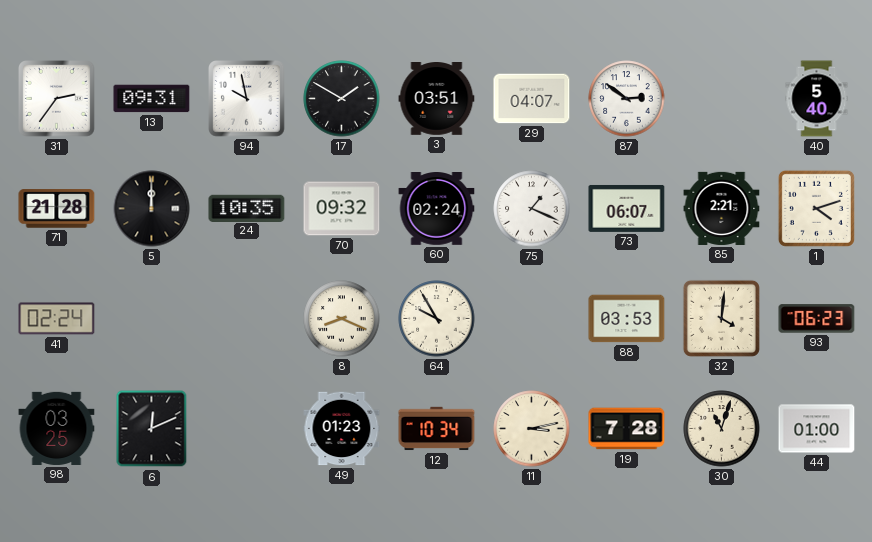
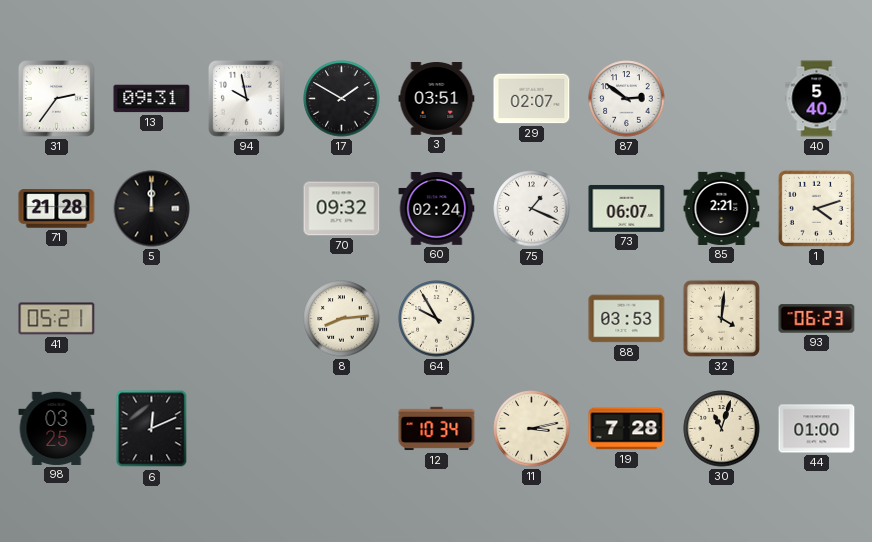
29: 04:07 -> 02:07 (532, 99)
24: 10:35 -> none (247, 208)
41: 02:24 -> 05:21 (57, 319)
8: 8:19 -> 8:14 (342, 319)
49: 01:23 -> none (342, 429)
